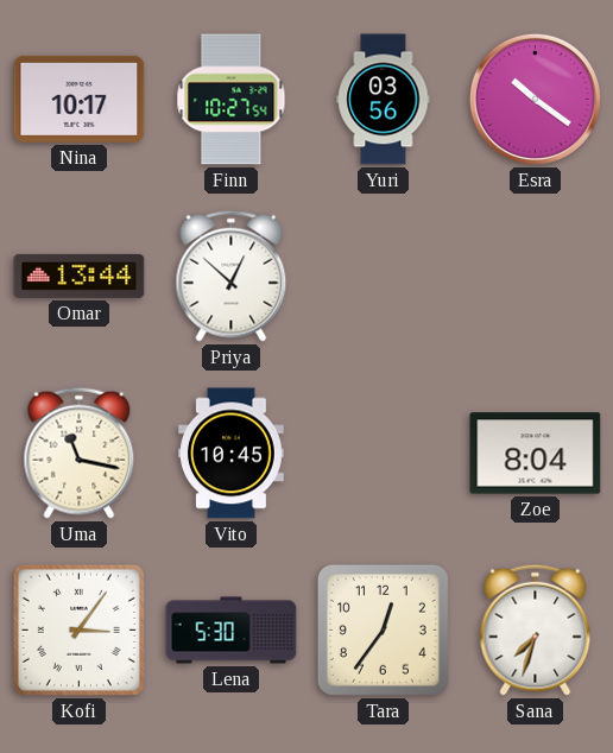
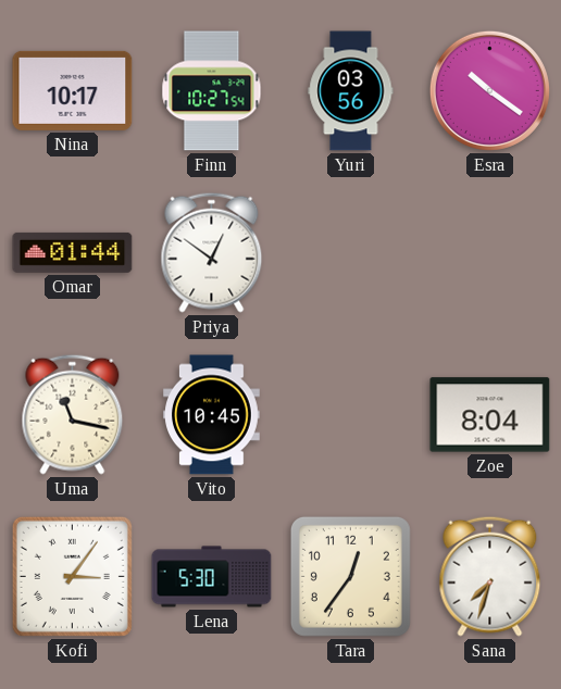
Omar: 13:44 -> 01:44 (73, 252)
Priya: 12:52 -> 12:51 (212, 252)
